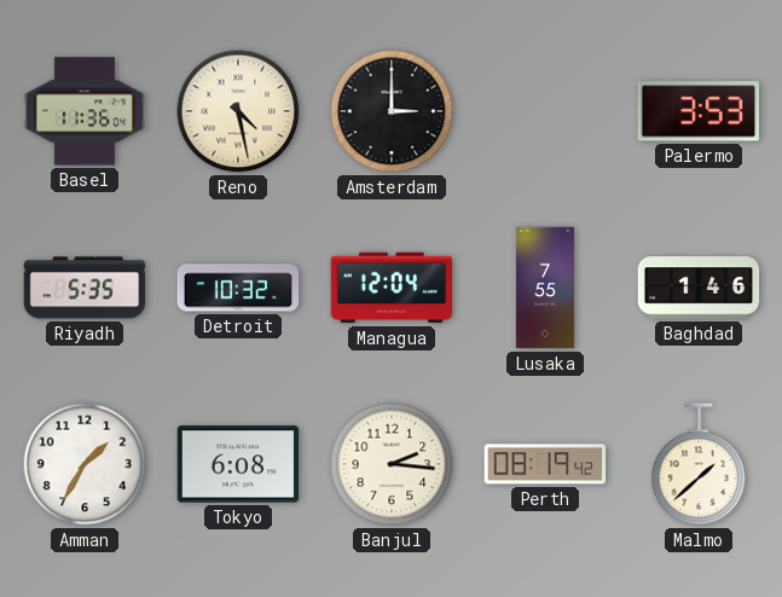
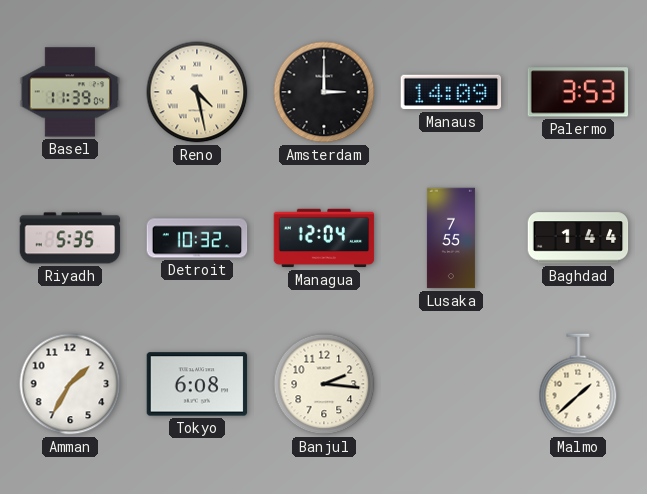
Basel: 11:36 -> 11:39 (70, 92)
Manaus: none -> 14:09 (451, 92)
Baghdad: 1:46 -> 1:44 (578, 238)
Perth: 08:19 -> none (545, 464)
